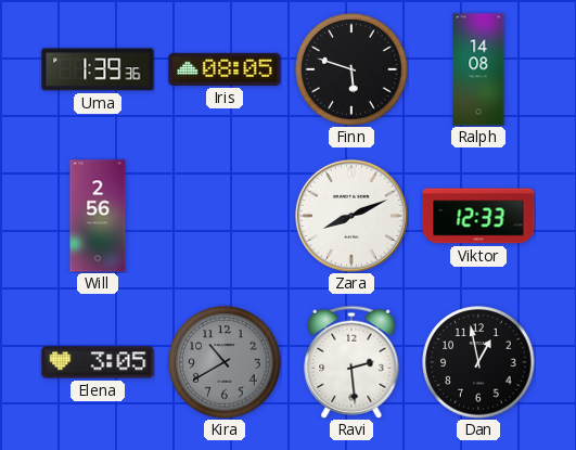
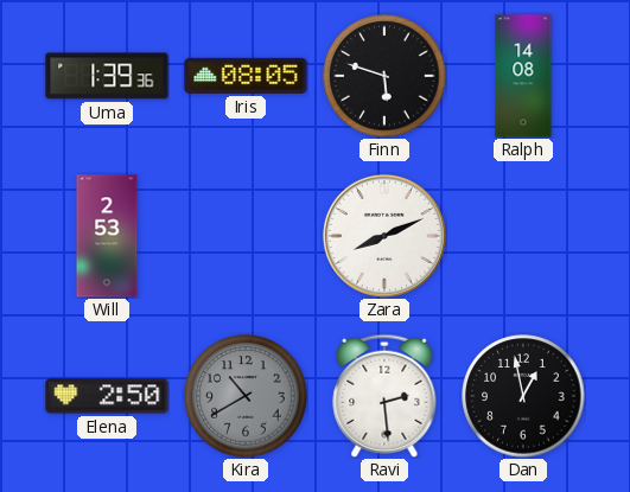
Will: 2:56 -> 2:53 (107, 236)
Viktor: 12:33 -> none (478, 216)
Elena: 3:05 -> 2:50 (107, 396)
